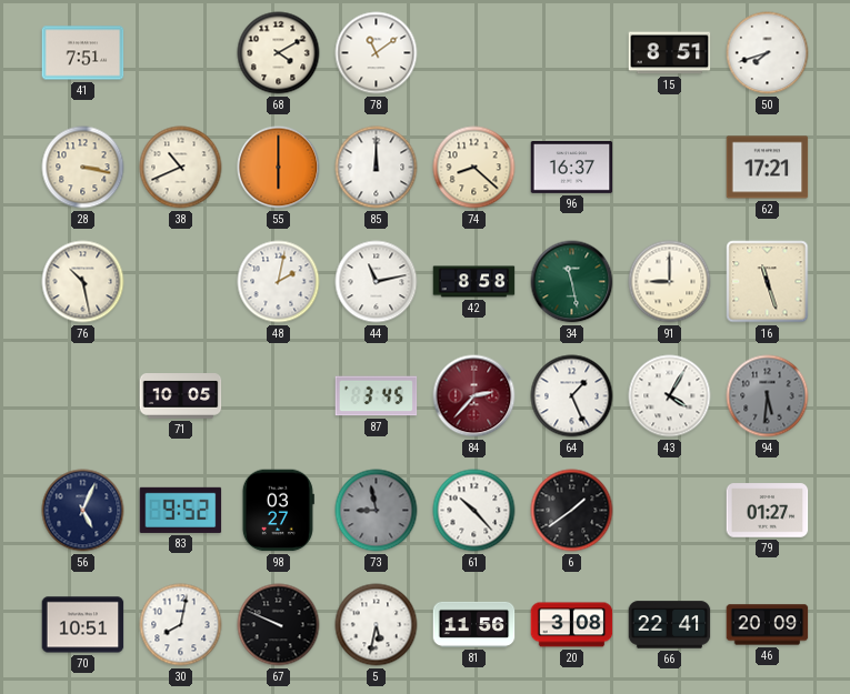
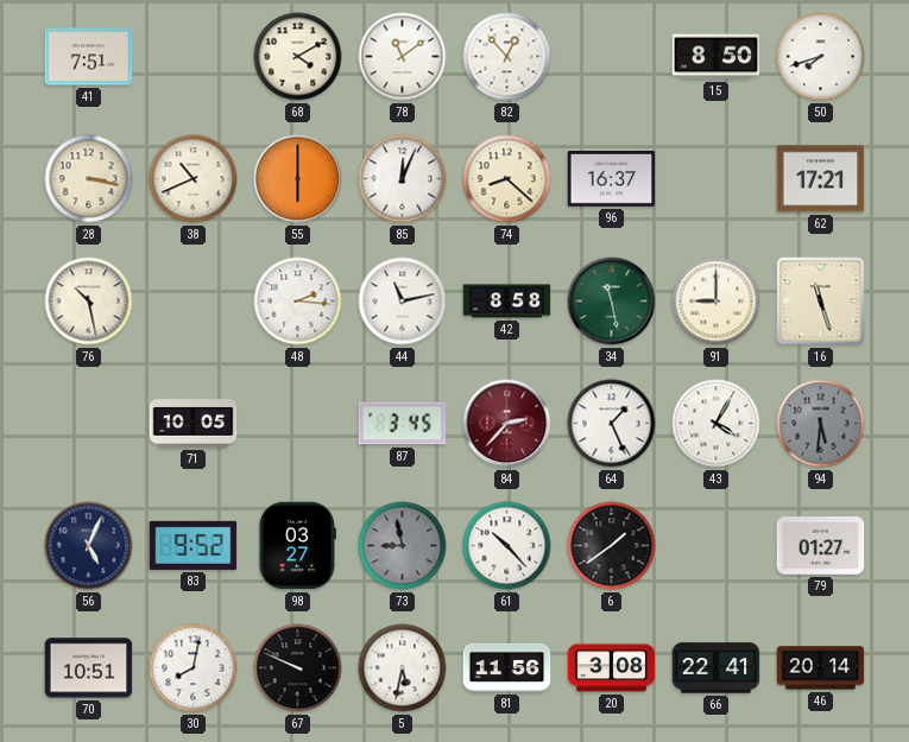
82: none -> 12:53 (507, 57)
15: 8:51 -> 8:50 (717, 57)
85: 12:00 -> 12:04 (403, 179)
48: 2:02 -> 2:16 (298, 302)
46: 20:09 -> 20:14 (821, 668)
